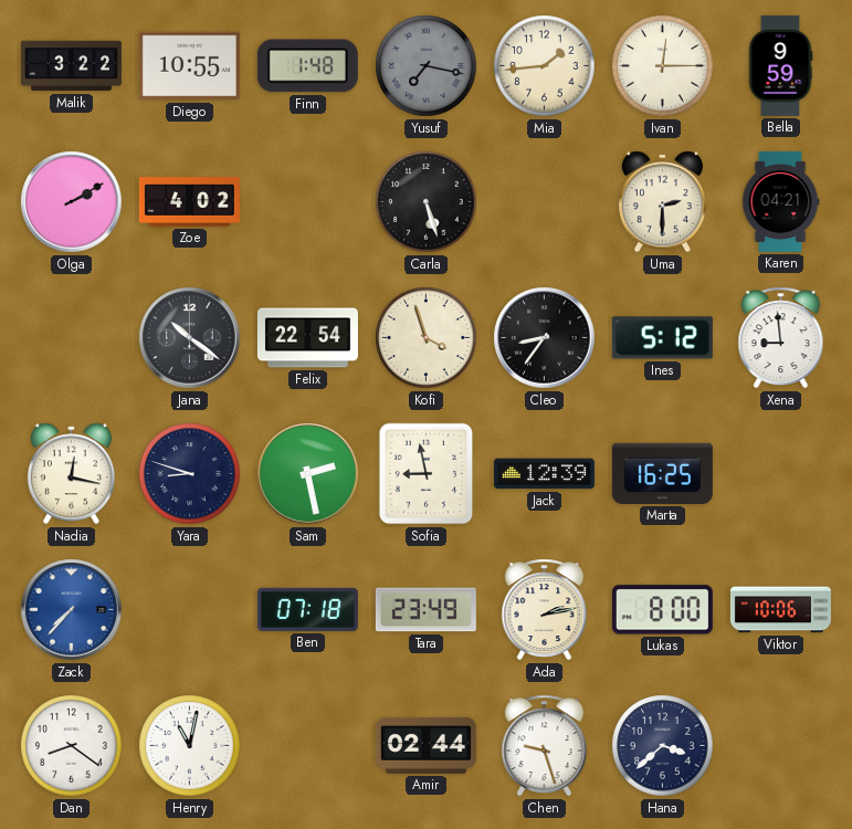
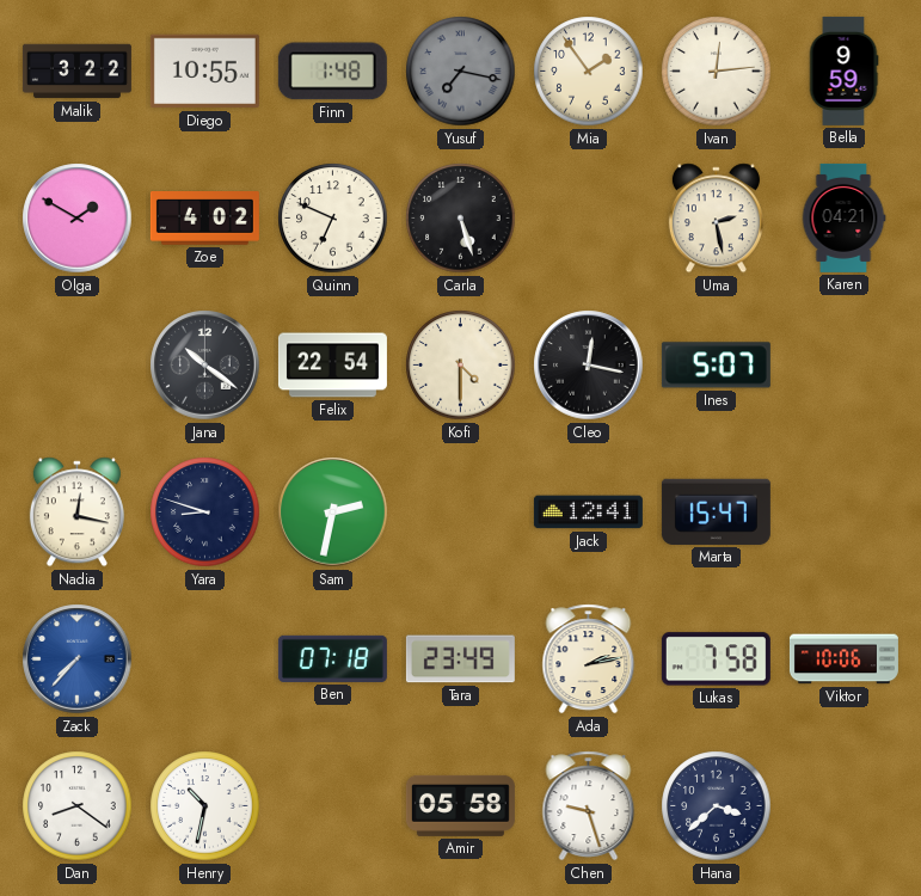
Mia: 1:44 -> 1:54 (589, 72)
Ivan: 12:15 -> 12:14 (717, 72)
Olga: 2:10 -> 1:50 (78, 219)
Quinn: none -> 6:49 (333, 219)
Uma: 2:30 -> 2:28 (716, 219)
Kofi: 3:57 -> 4:30 (461, 366)
Cleo: 8:36 -> 12:17 (589, 366)
Ines: 5:12 -> 5:07 (716, 366)
Xena: 8:59 -> none (781, 338)
Sam: 2:28 -> 2:32 (333, 513)
Sofia: 8:58 -> none (427, 474)
Jack: 12:39 -> 12:41 (588, 513)
Marta: 16:25 -> 15:47 (716, 511)
Lukas: 8:00 -> 7:58 (716, 659)
Henry: 11:02 -> 10:32 (205, 806)
Amir: 02:44 -> 05:58 (460, 805)
